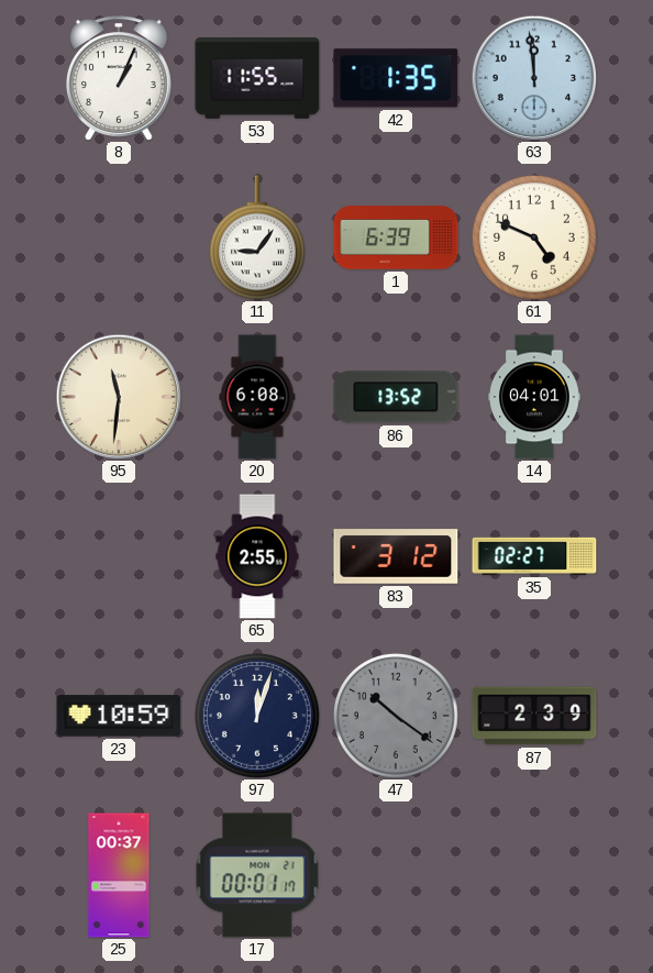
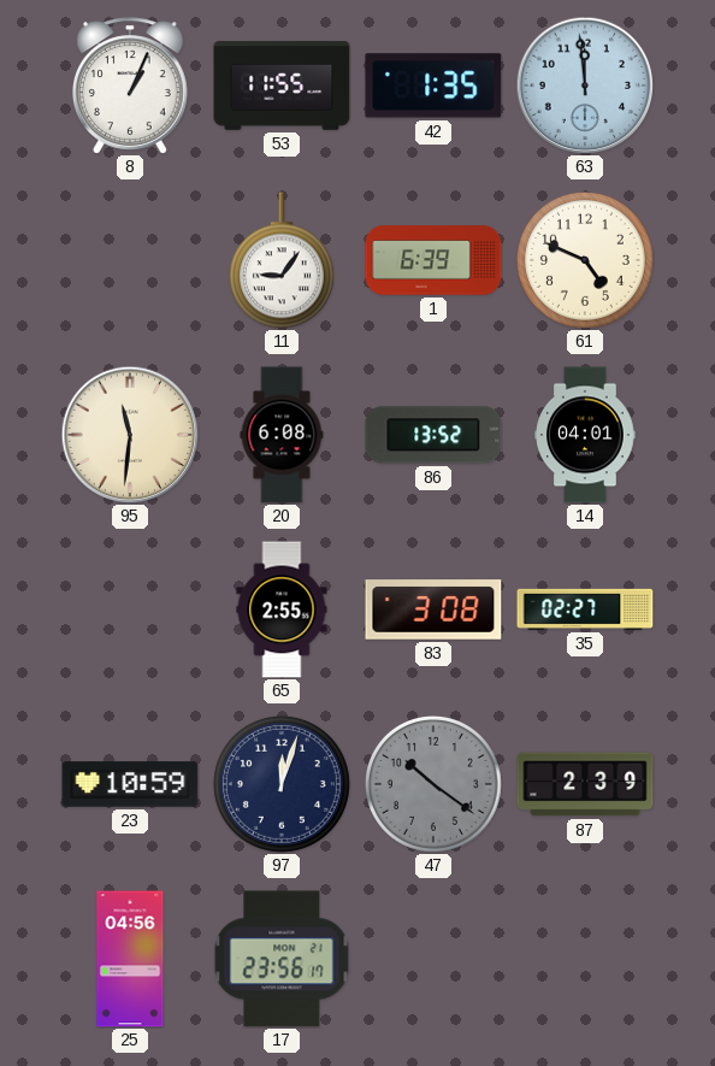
83: 3:12 -> 3:08 (433, 609)
25: 00:37 -> 04:56 (130, 959)
17: 00:01 -> 23:56 (282, 959)
